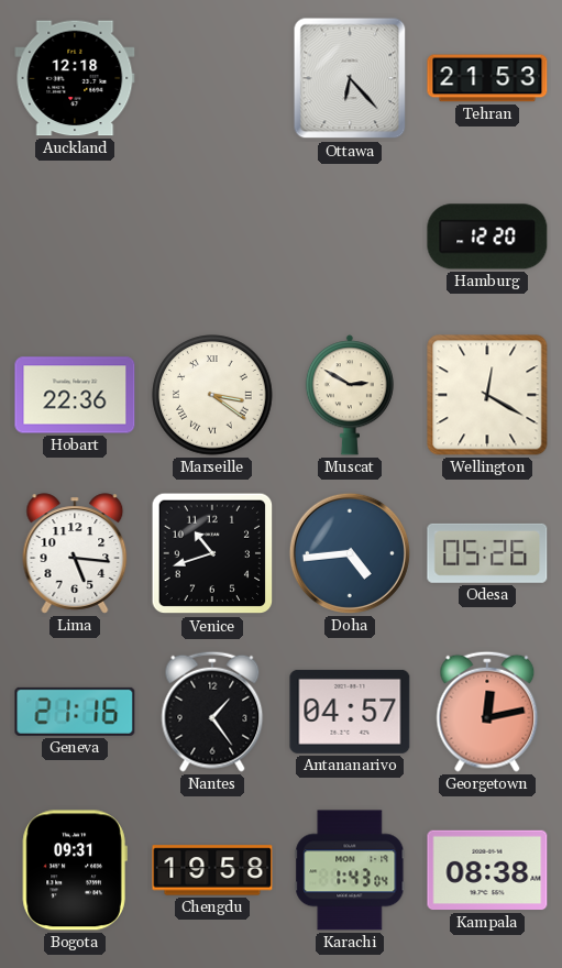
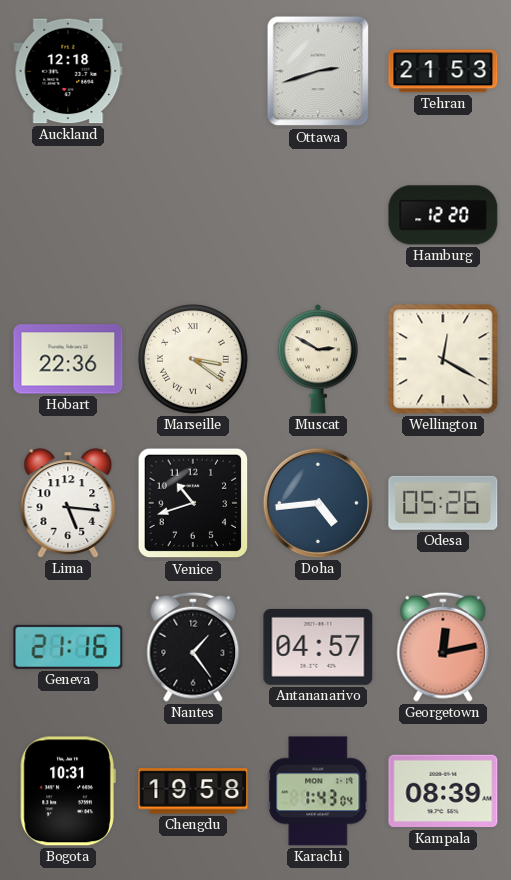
Ottawa: 6:23 -> 2:42 (318, 71)
Bogota: 09:31 -> 10:31 (68, 791)
Kampala: 08:38 -> 08:39 (443, 791)
